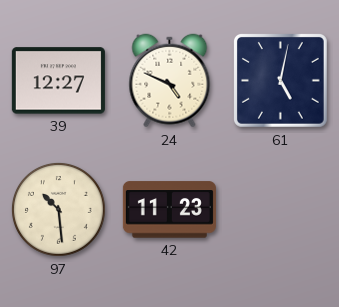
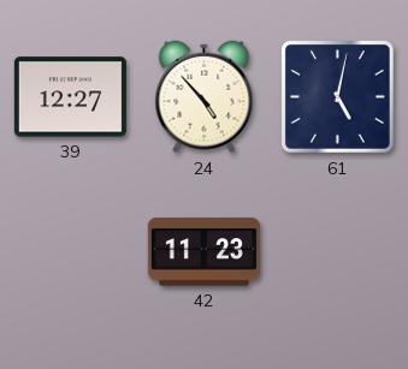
24: 4:49 -> 4:53 (205, 97)
97: 10:29 -> none (58, 209)
